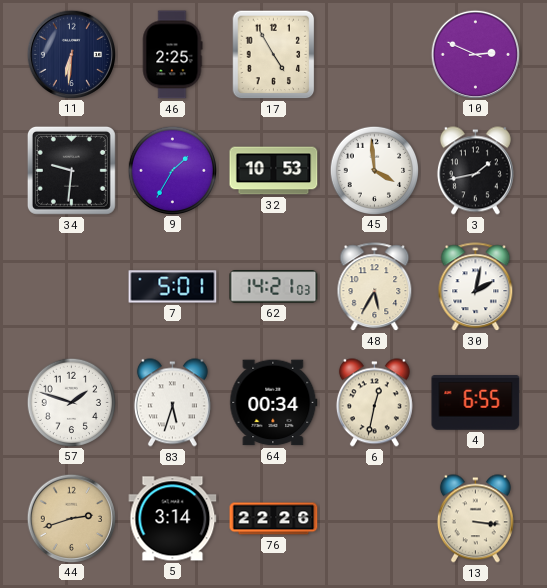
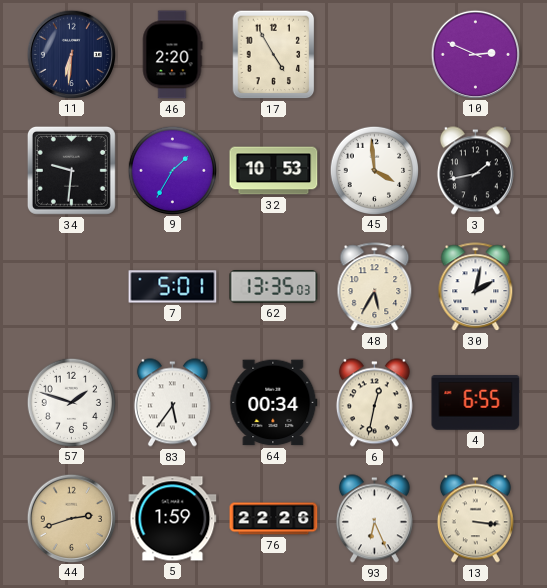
46: 2:25 -> 2:20 (172, 55)
62: 14:21 -> 13:35 (274, 287)
83: 5:33 -> 5:36 (172, 403)
5: 3:14 -> 1:59 (173, 519)
93: none -> 6:26 (374, 519)
